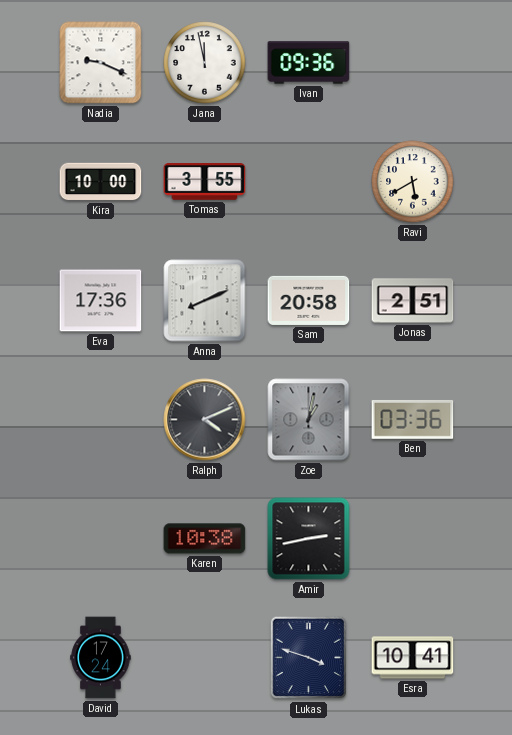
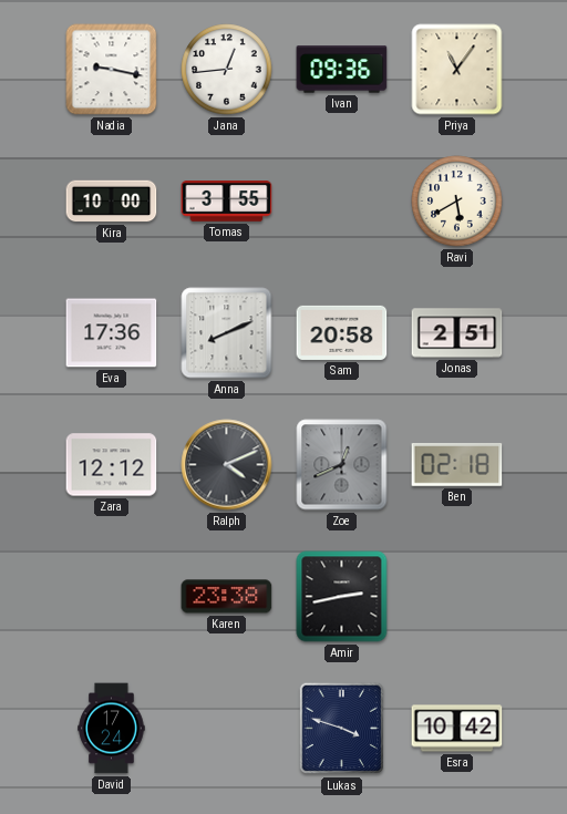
Nadia: 9:19 -> 9:17 (112, 70)
Jana: 11:58 -> 12:44 (227, 70)
Priya: none -> 11:06 (457, 70)
Zara: none -> 12:12 (112, 465)
Zoe: 1:02 -> 12:41 (342, 465)
Ben: 03:36 -> 02:18 (457, 465)
Karen: 10:38 -> 23:38 (227, 597)
Esra: 10:41 -> 10:42 (457, 729)
